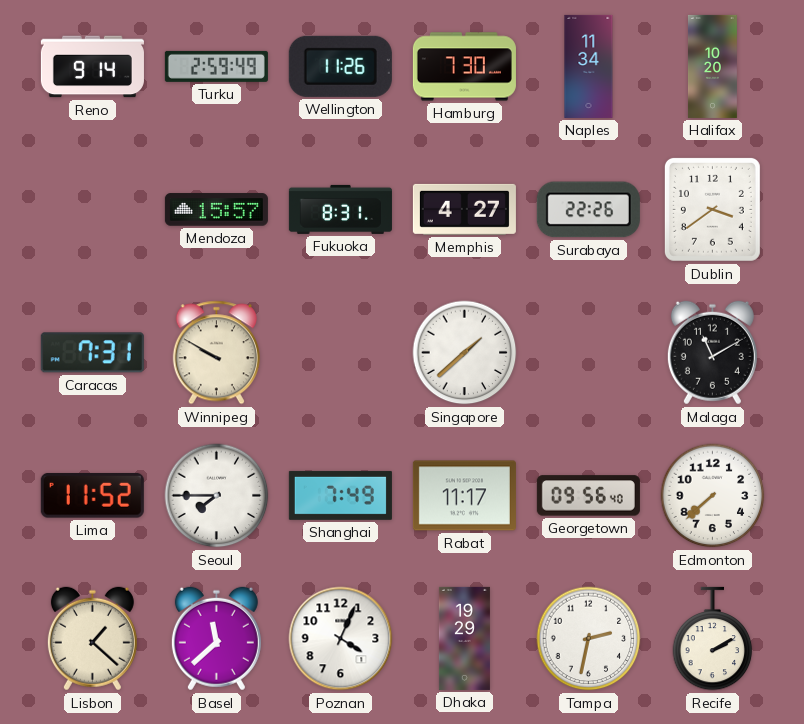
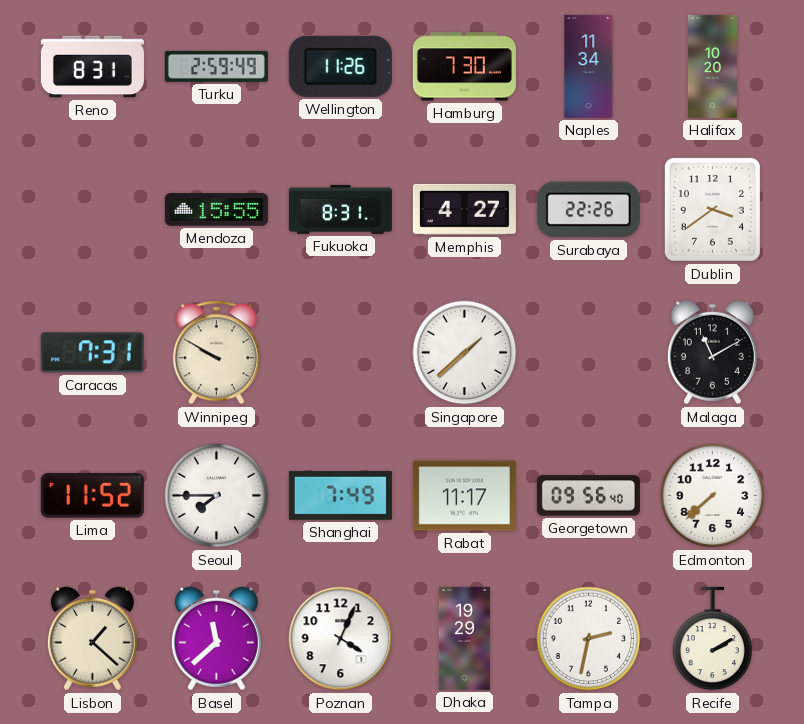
Reno: 9:14 -> 8:31 (92, 67)
Mendoza: 15:57 -> 15:55 (216, 210)
